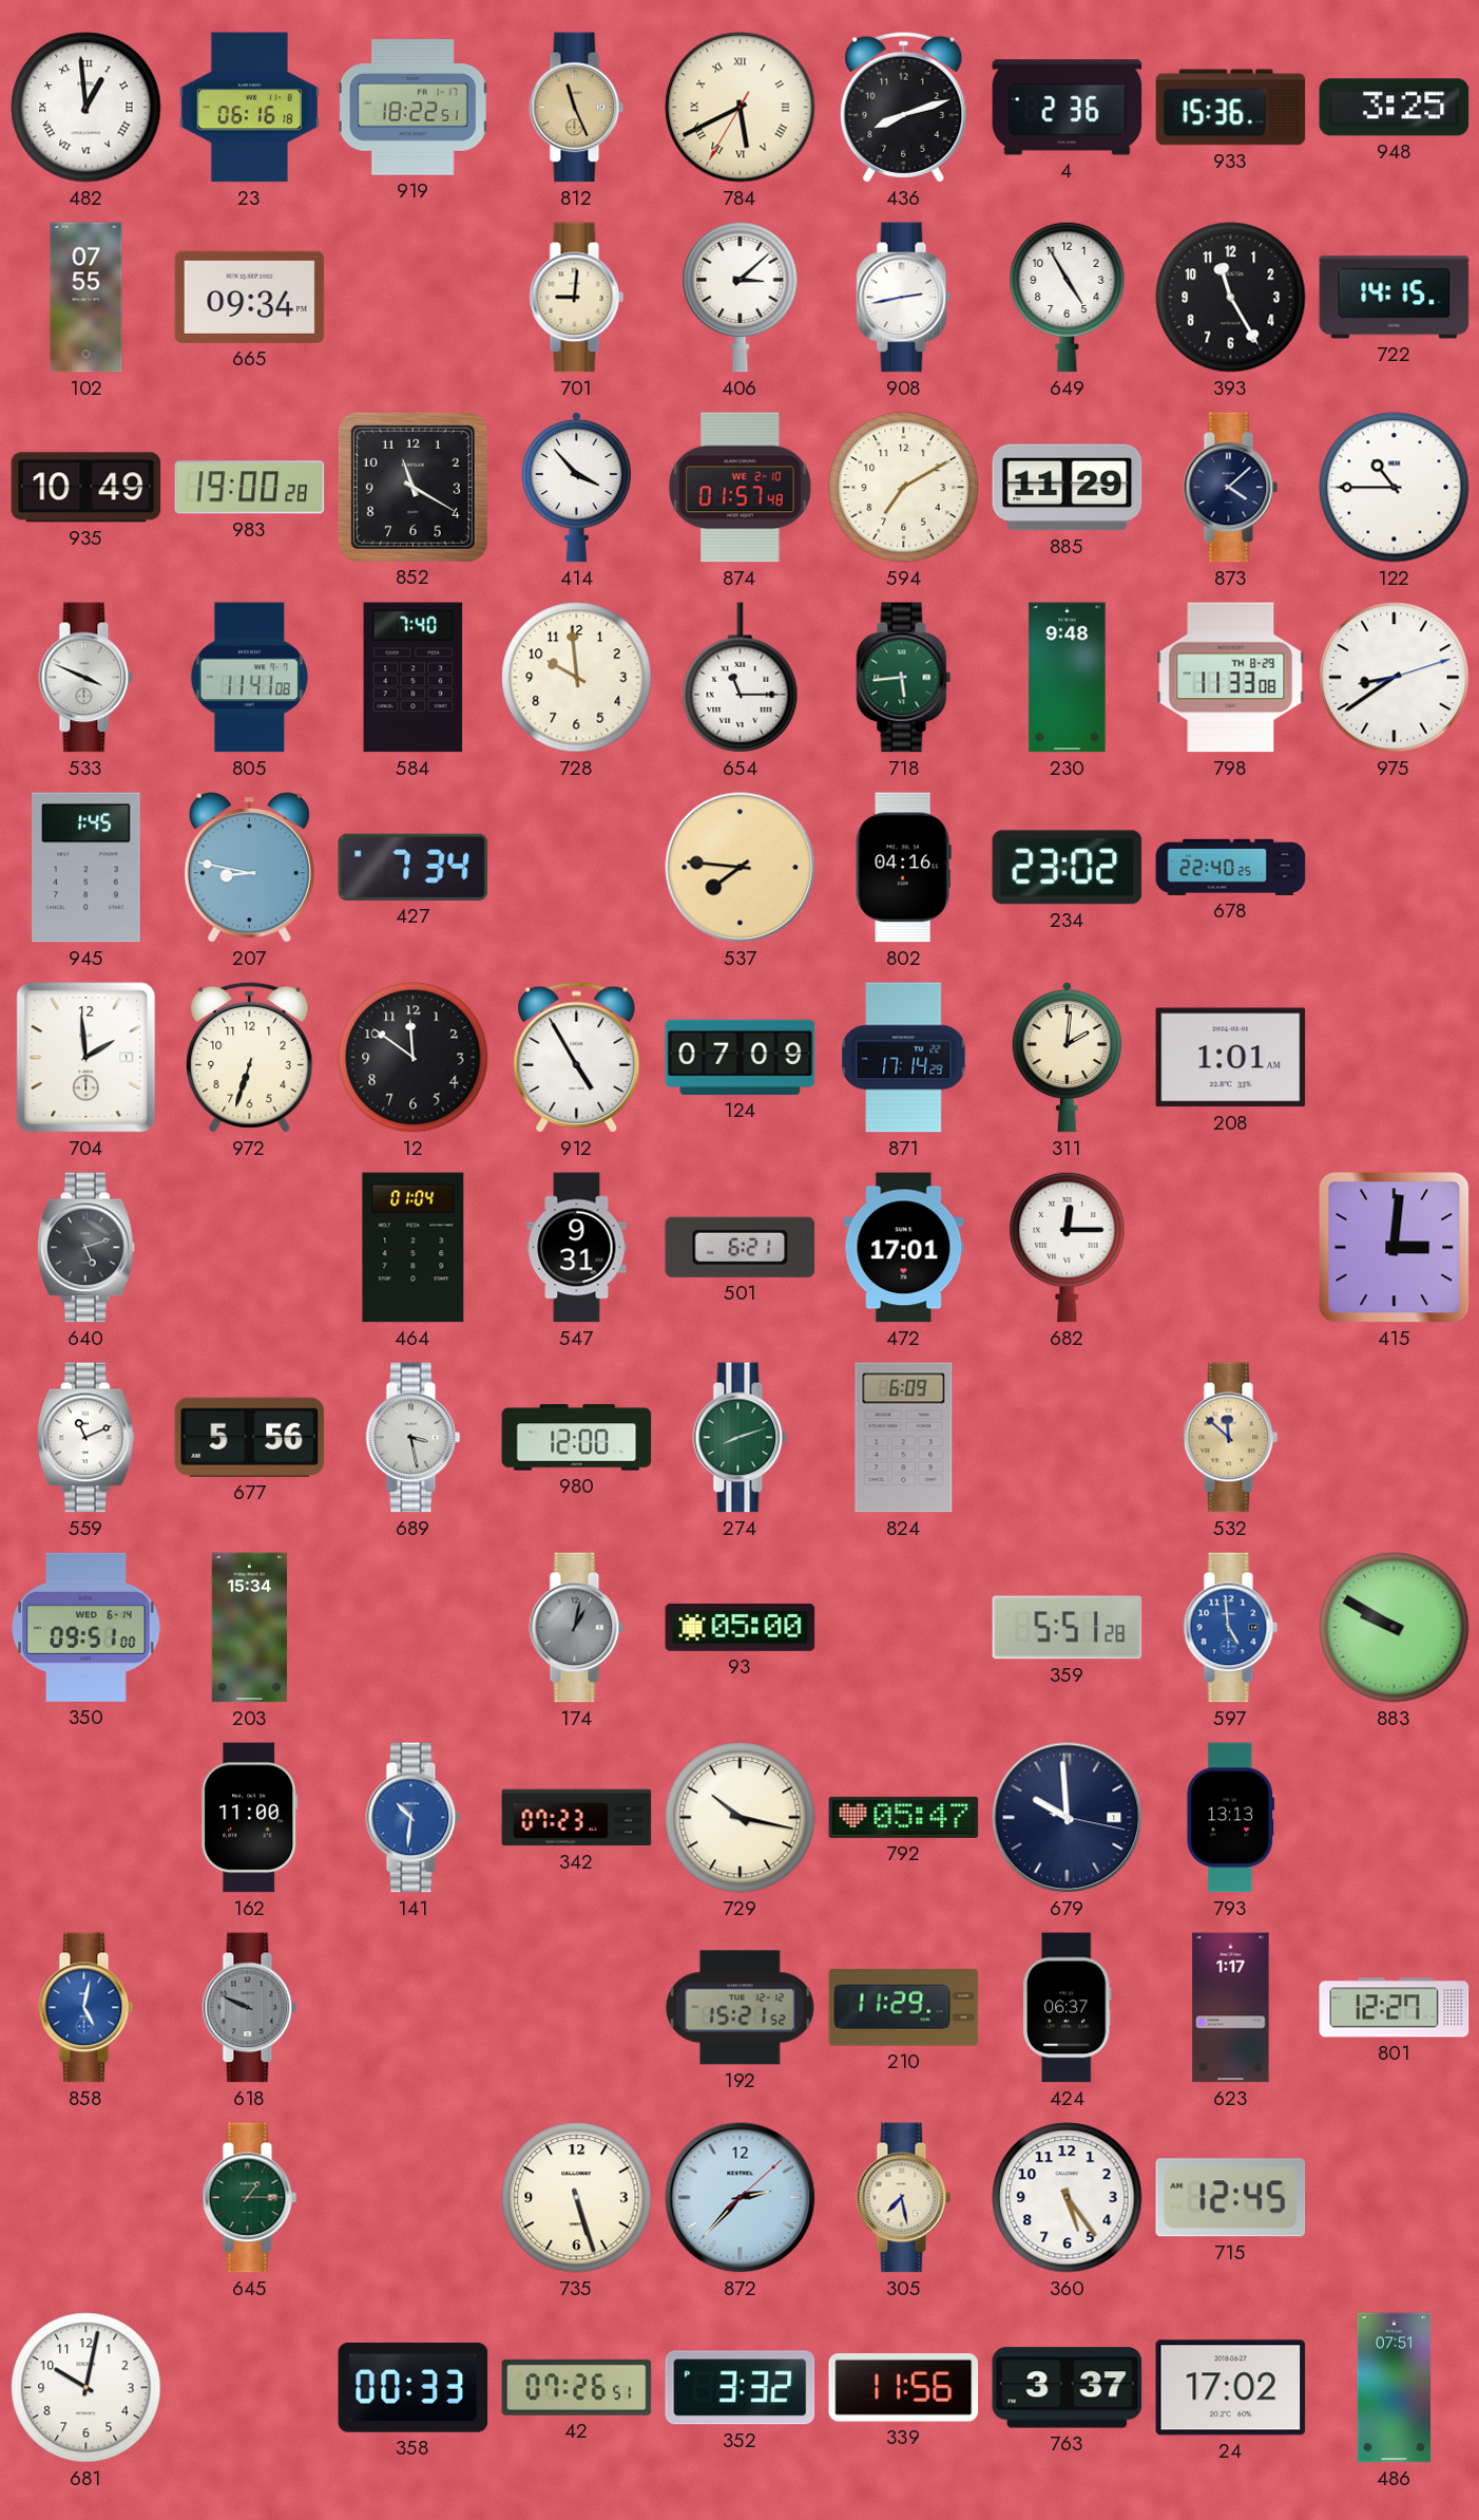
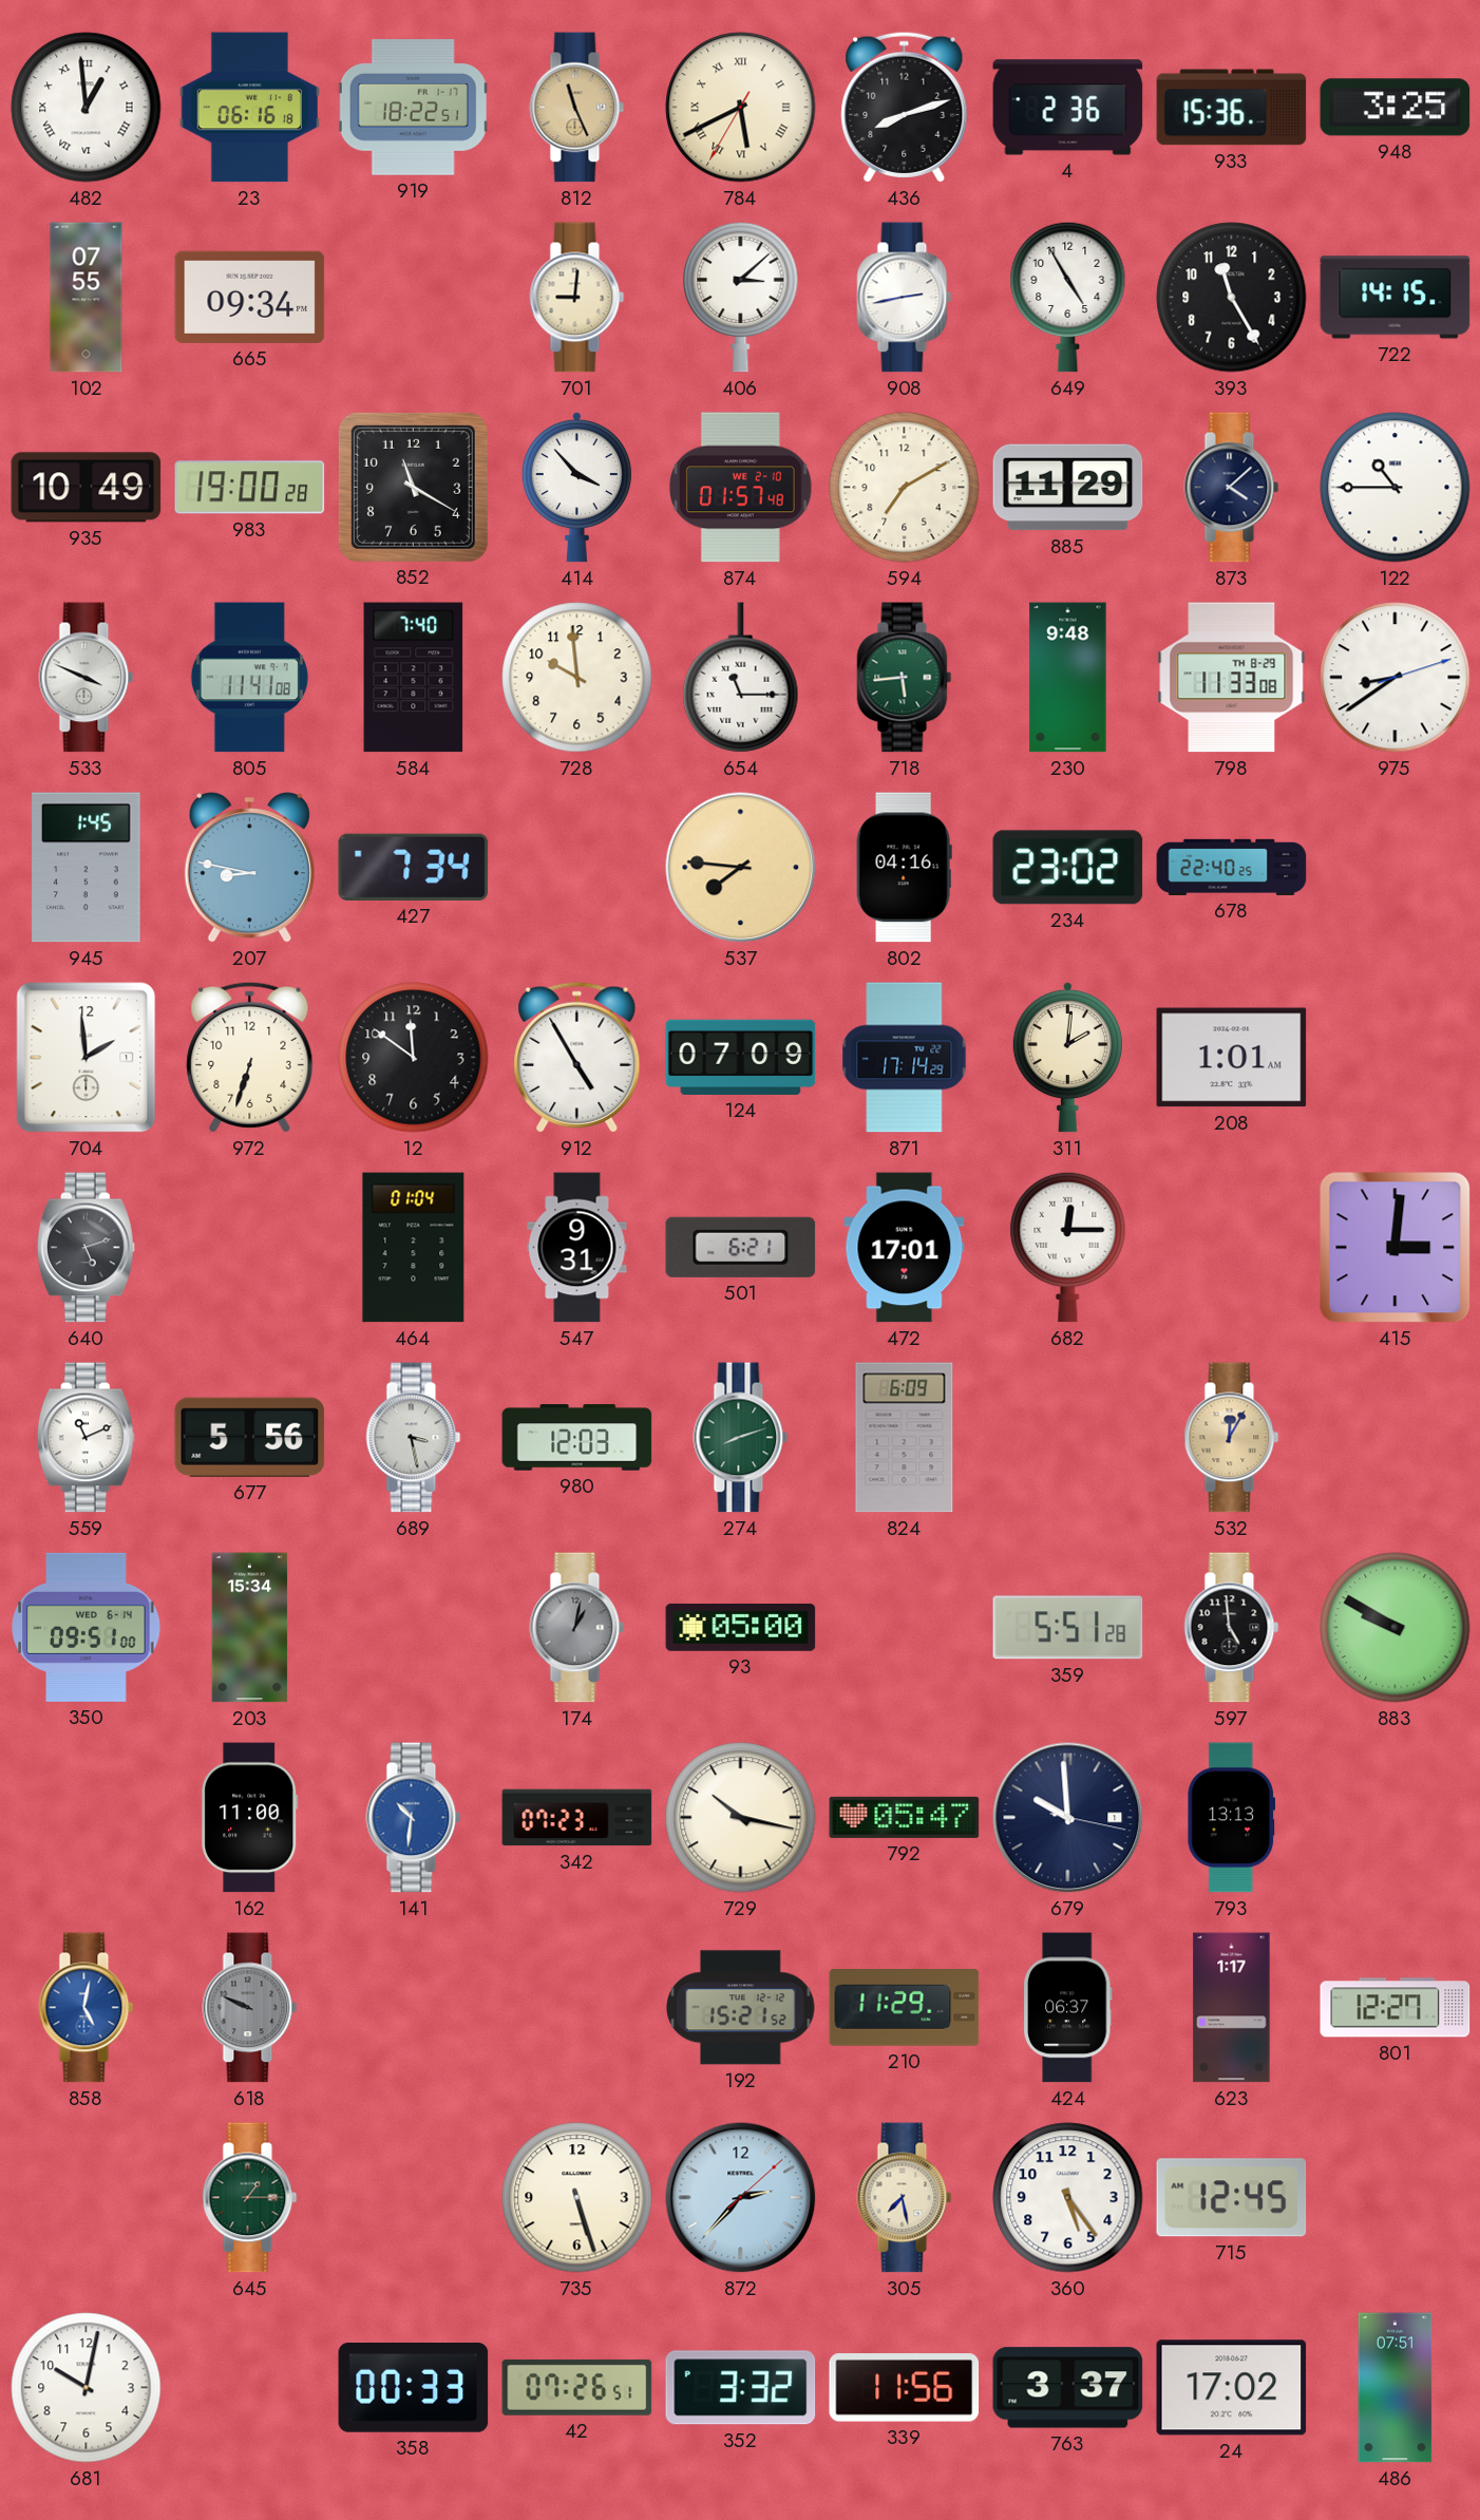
980: 12:00 -> 12:03 (577, 1438)
532: 11:52 -> 12:05 (1232, 1438)
597 dial: blue -> black (1232, 1628)
